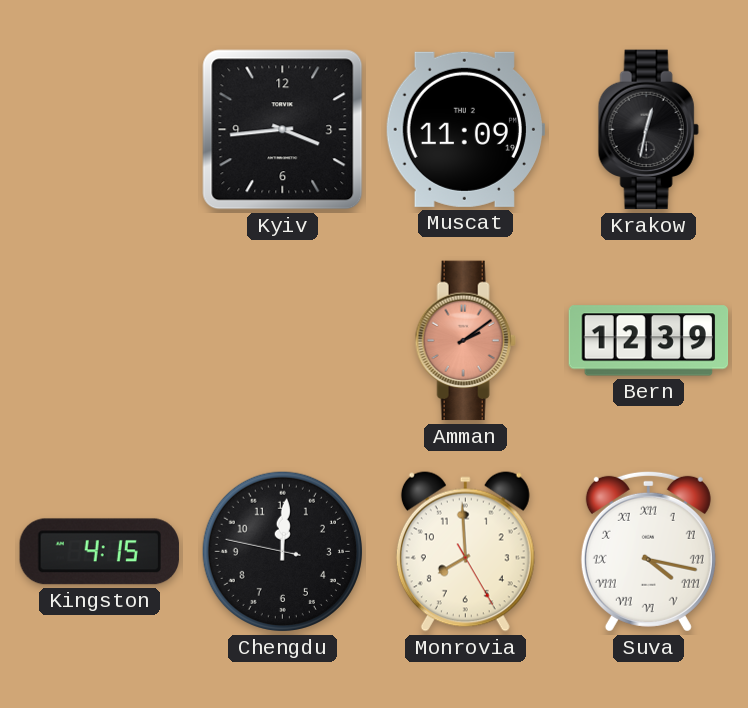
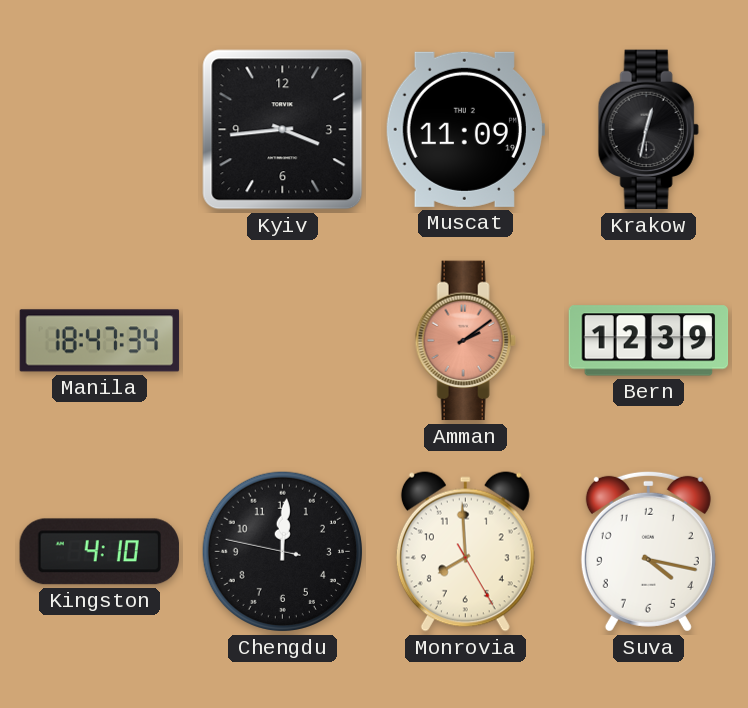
Manila: none -> 18:47 (100, 341)
Kingston: 4:15 -> 4:10 (99, 552)
Suva numerals: Roman -> Arabic (648, 551)
